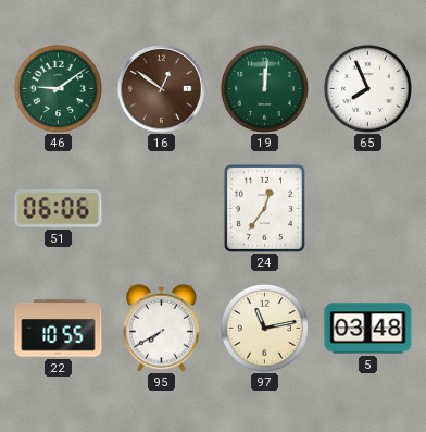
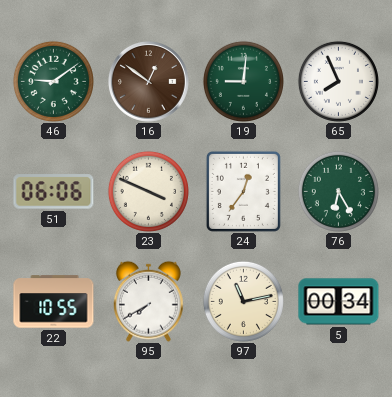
19: 12:01 -> 9:01 (243, 81)
23: none -> 3:49 (148, 191)
76: none -> 6:25 (338, 191)
5: 03:48 -> 00:34 (339, 302)
